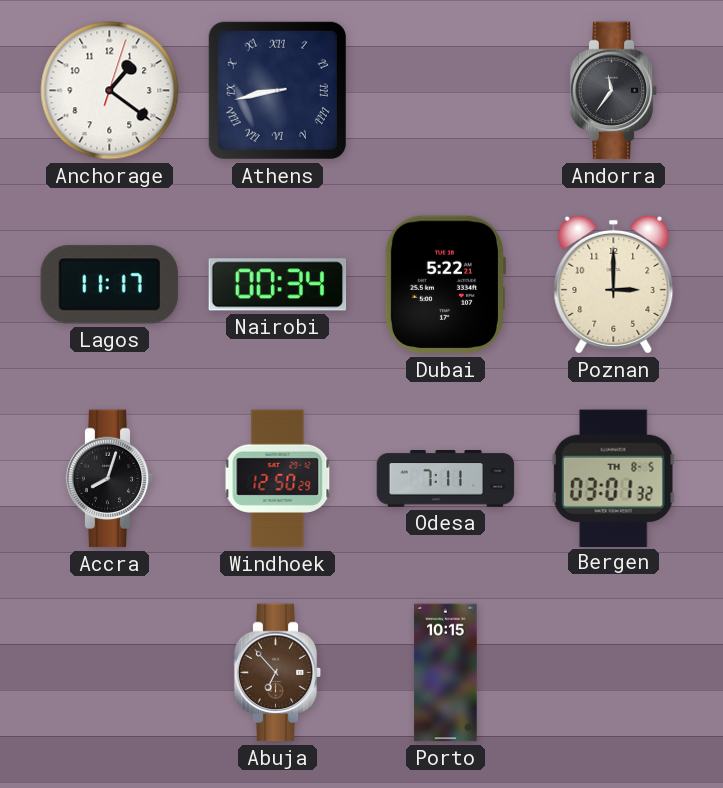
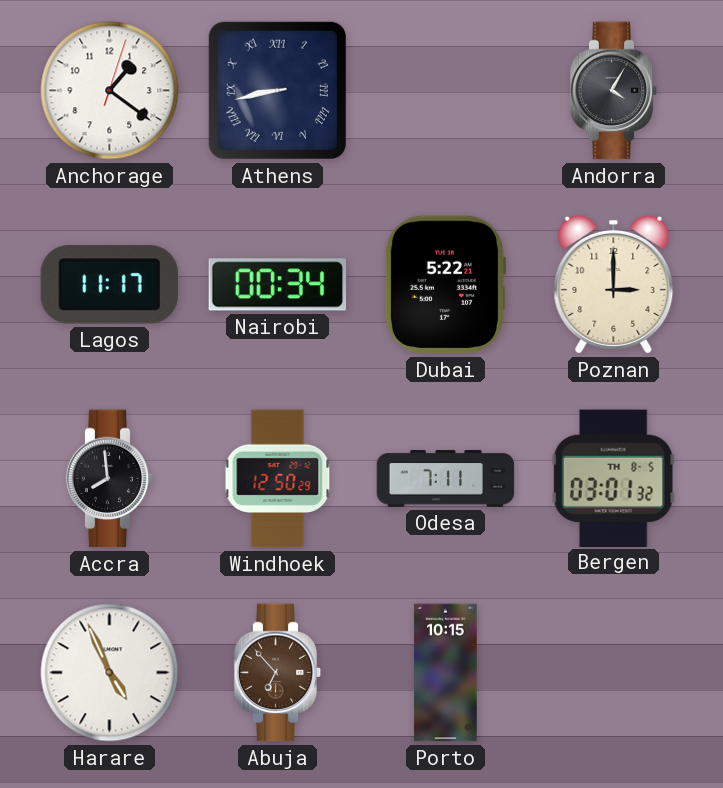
Andorra: 11:36 -> 4:05 (614, 91)
Accra: 8:03 -> 7:59 (110, 479)
Harare: none -> 4:56 (110, 673)
